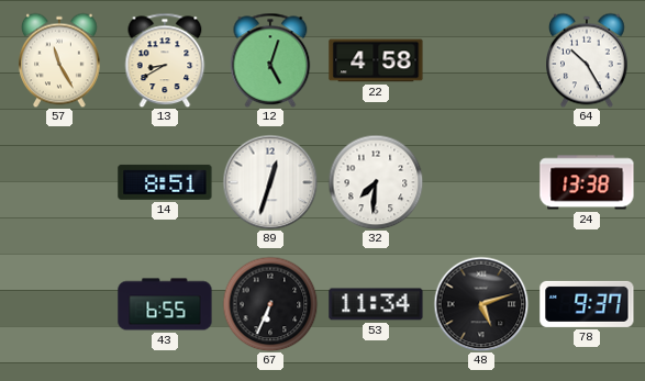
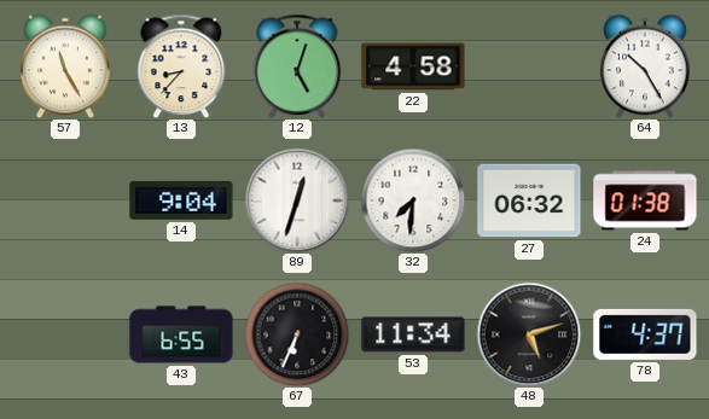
13: 8:40 -> 8:37 (181, 66)
14: 8:51 -> 9:04 (181, 200)
27: none -> 06:32 (529, 200)
24: 13:38 -> 01:38 (645, 200)
78: 9:37 -> 4:37 (645, 334)
